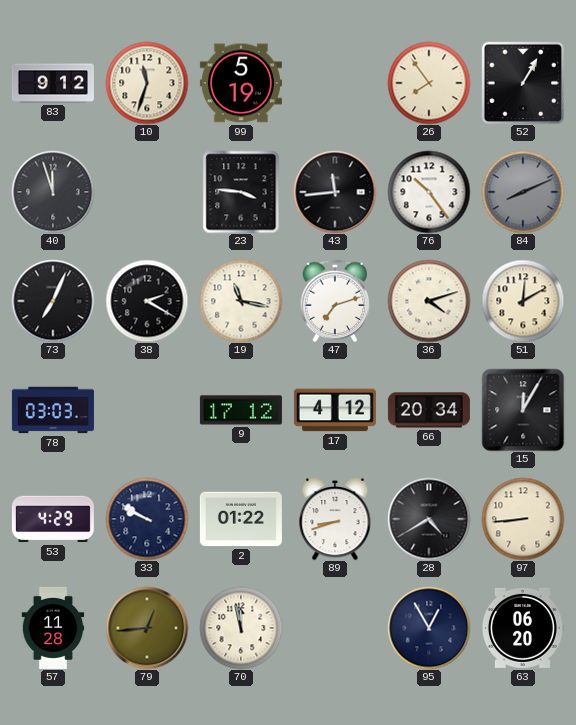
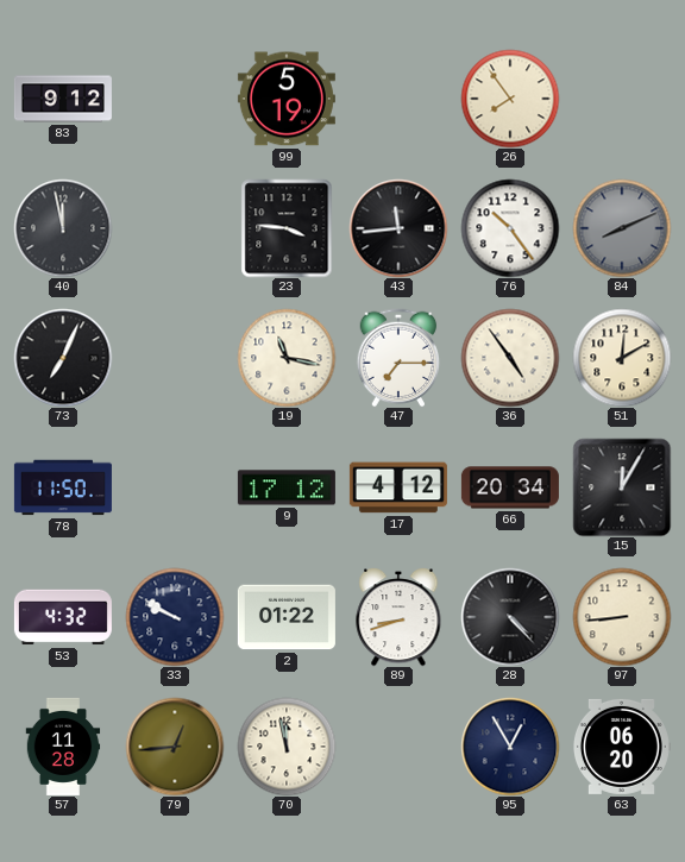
10: 11:33 -> none (147, 83)
52: 1:05 -> none (522, 82)
40: 11:57 -> 11:58 (63, 228)
38: 2:20 -> none (147, 301)
47: 7:12 -> 7:15 (398, 358)
36: 4:12 -> 4:54 (510, 358)
78: 03:03 -> 11:50 (63, 487)
53: 4:29 -> 4:32 (63, 617)
28: 4:40 -> 4:23 (510, 617)
